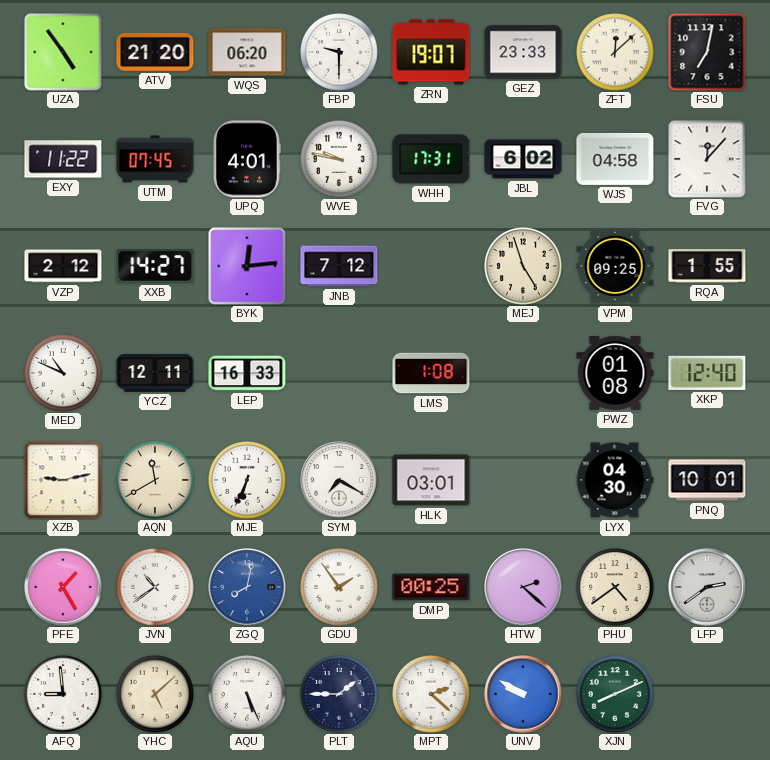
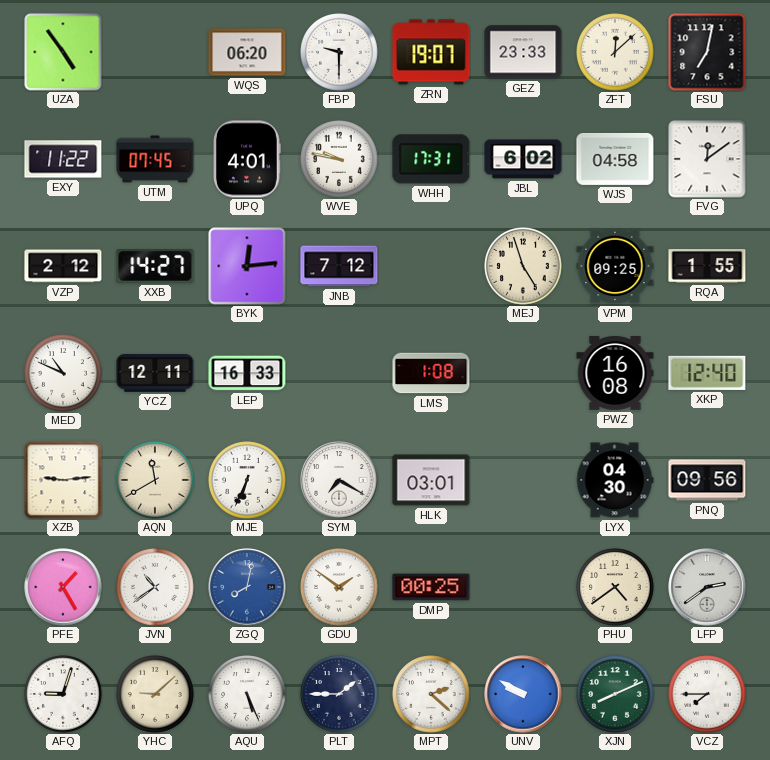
ATV: 21:20 -> none (155, 52)
FVG: 12:07 -> 12:09 (707, 159)
PWZ: 01:08 -> 16:08 (615, 373)
XZB: 9:13 -> 9:14 (63, 480)
PNQ: 10:01 -> 09:56 (707, 480)
GDU: 1:54 -> 1:51 (339, 587)
HTW: 2:22 -> none (523, 587)
AFQ: 8:59 -> 9:03 (63, 694)
YHC: 5:08 -> 9:08 (155, 694)
VCZ: none -> 7:45 (707, 694)
